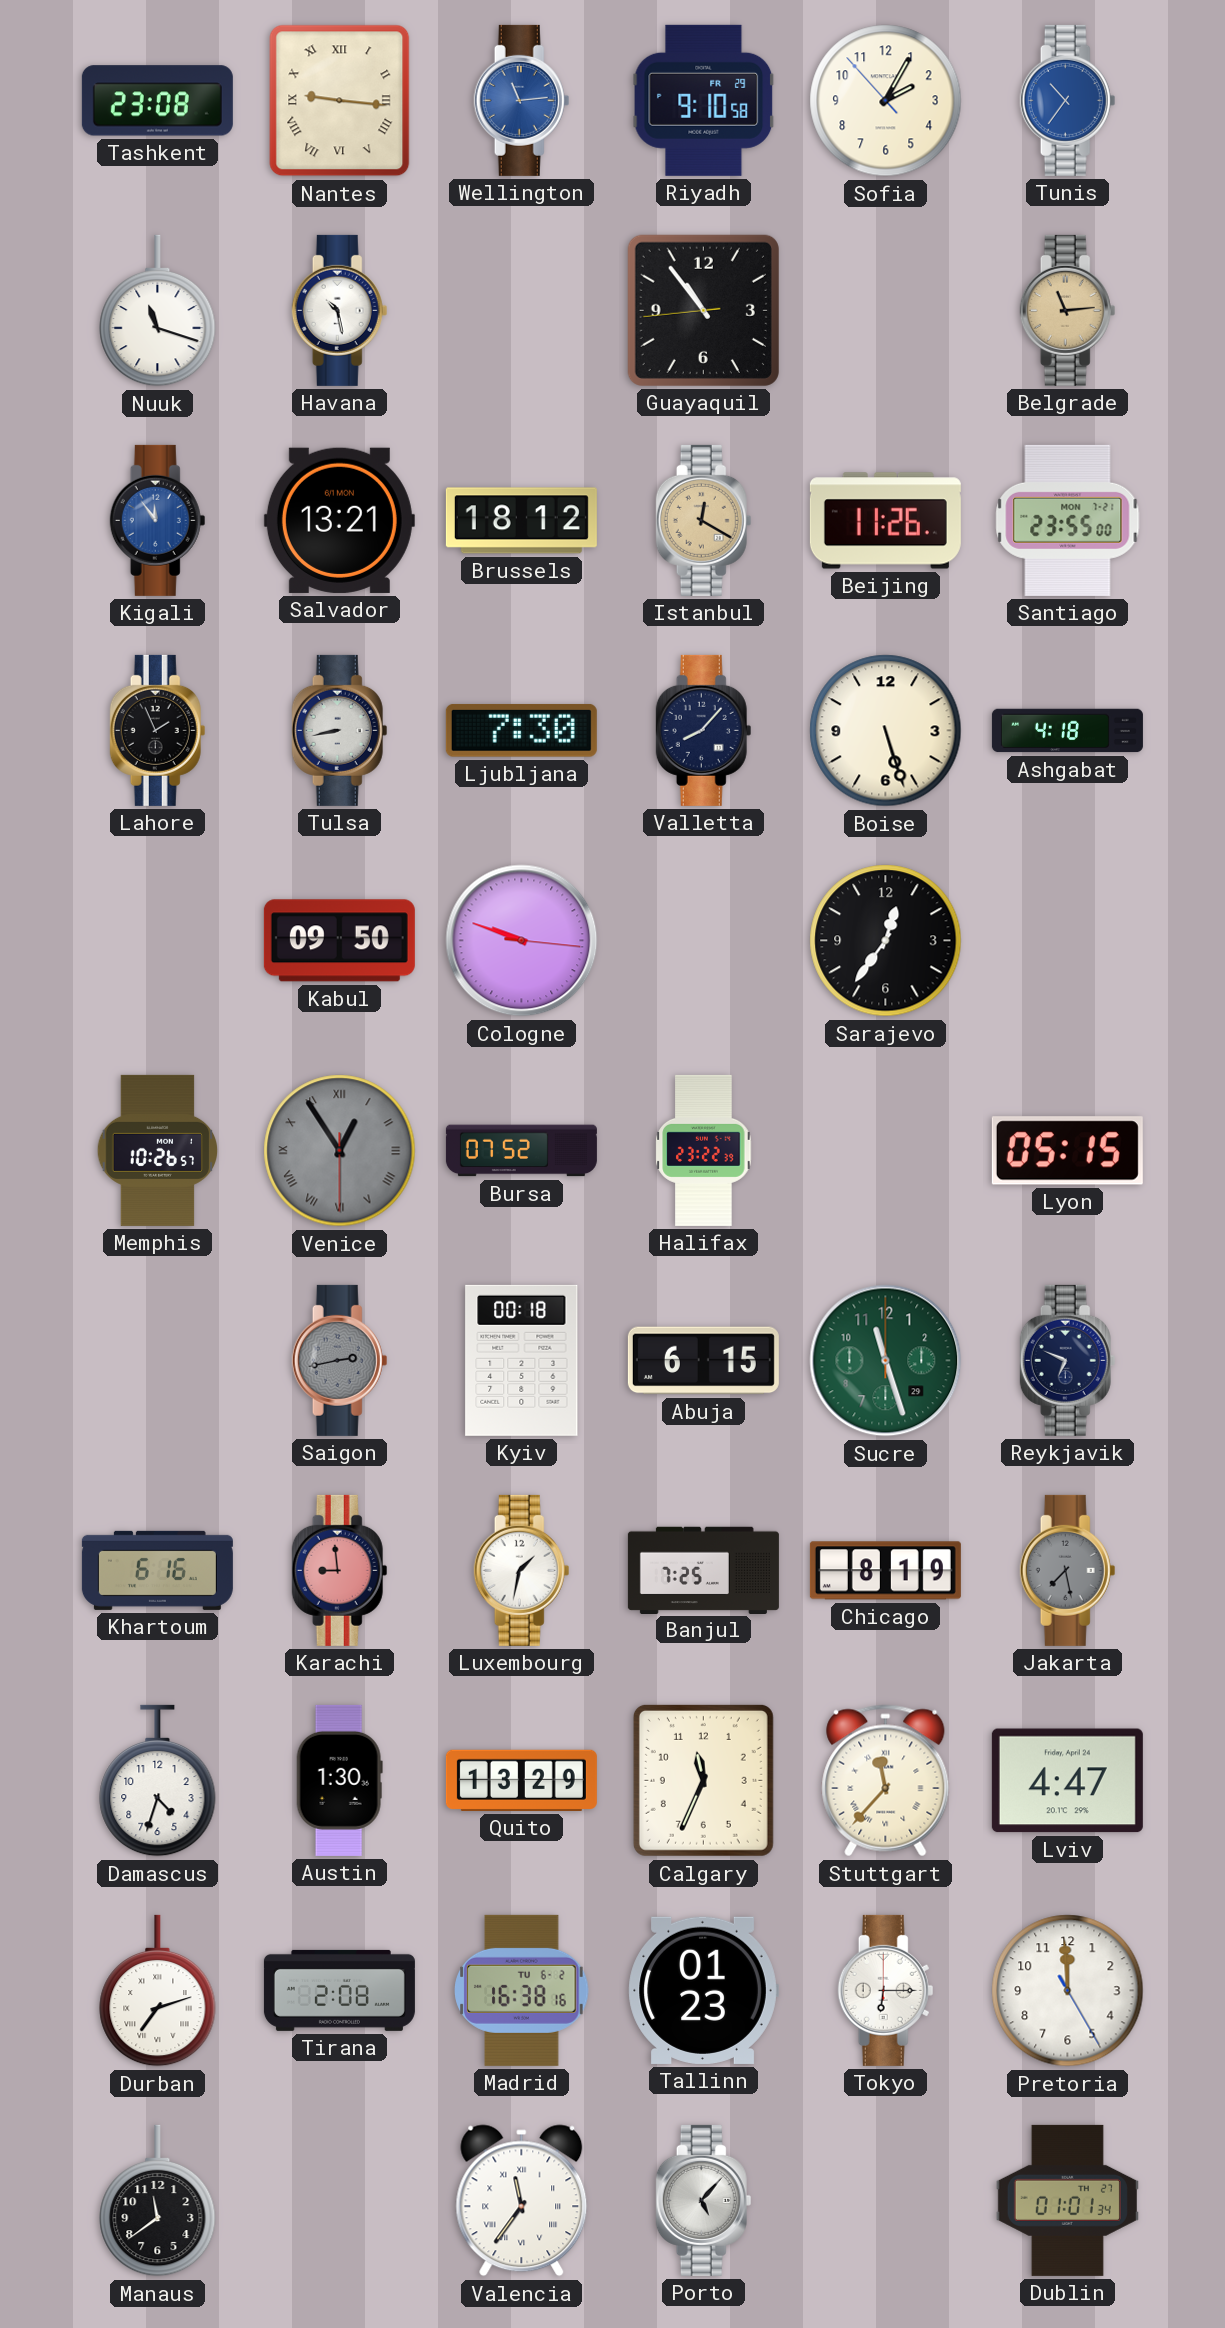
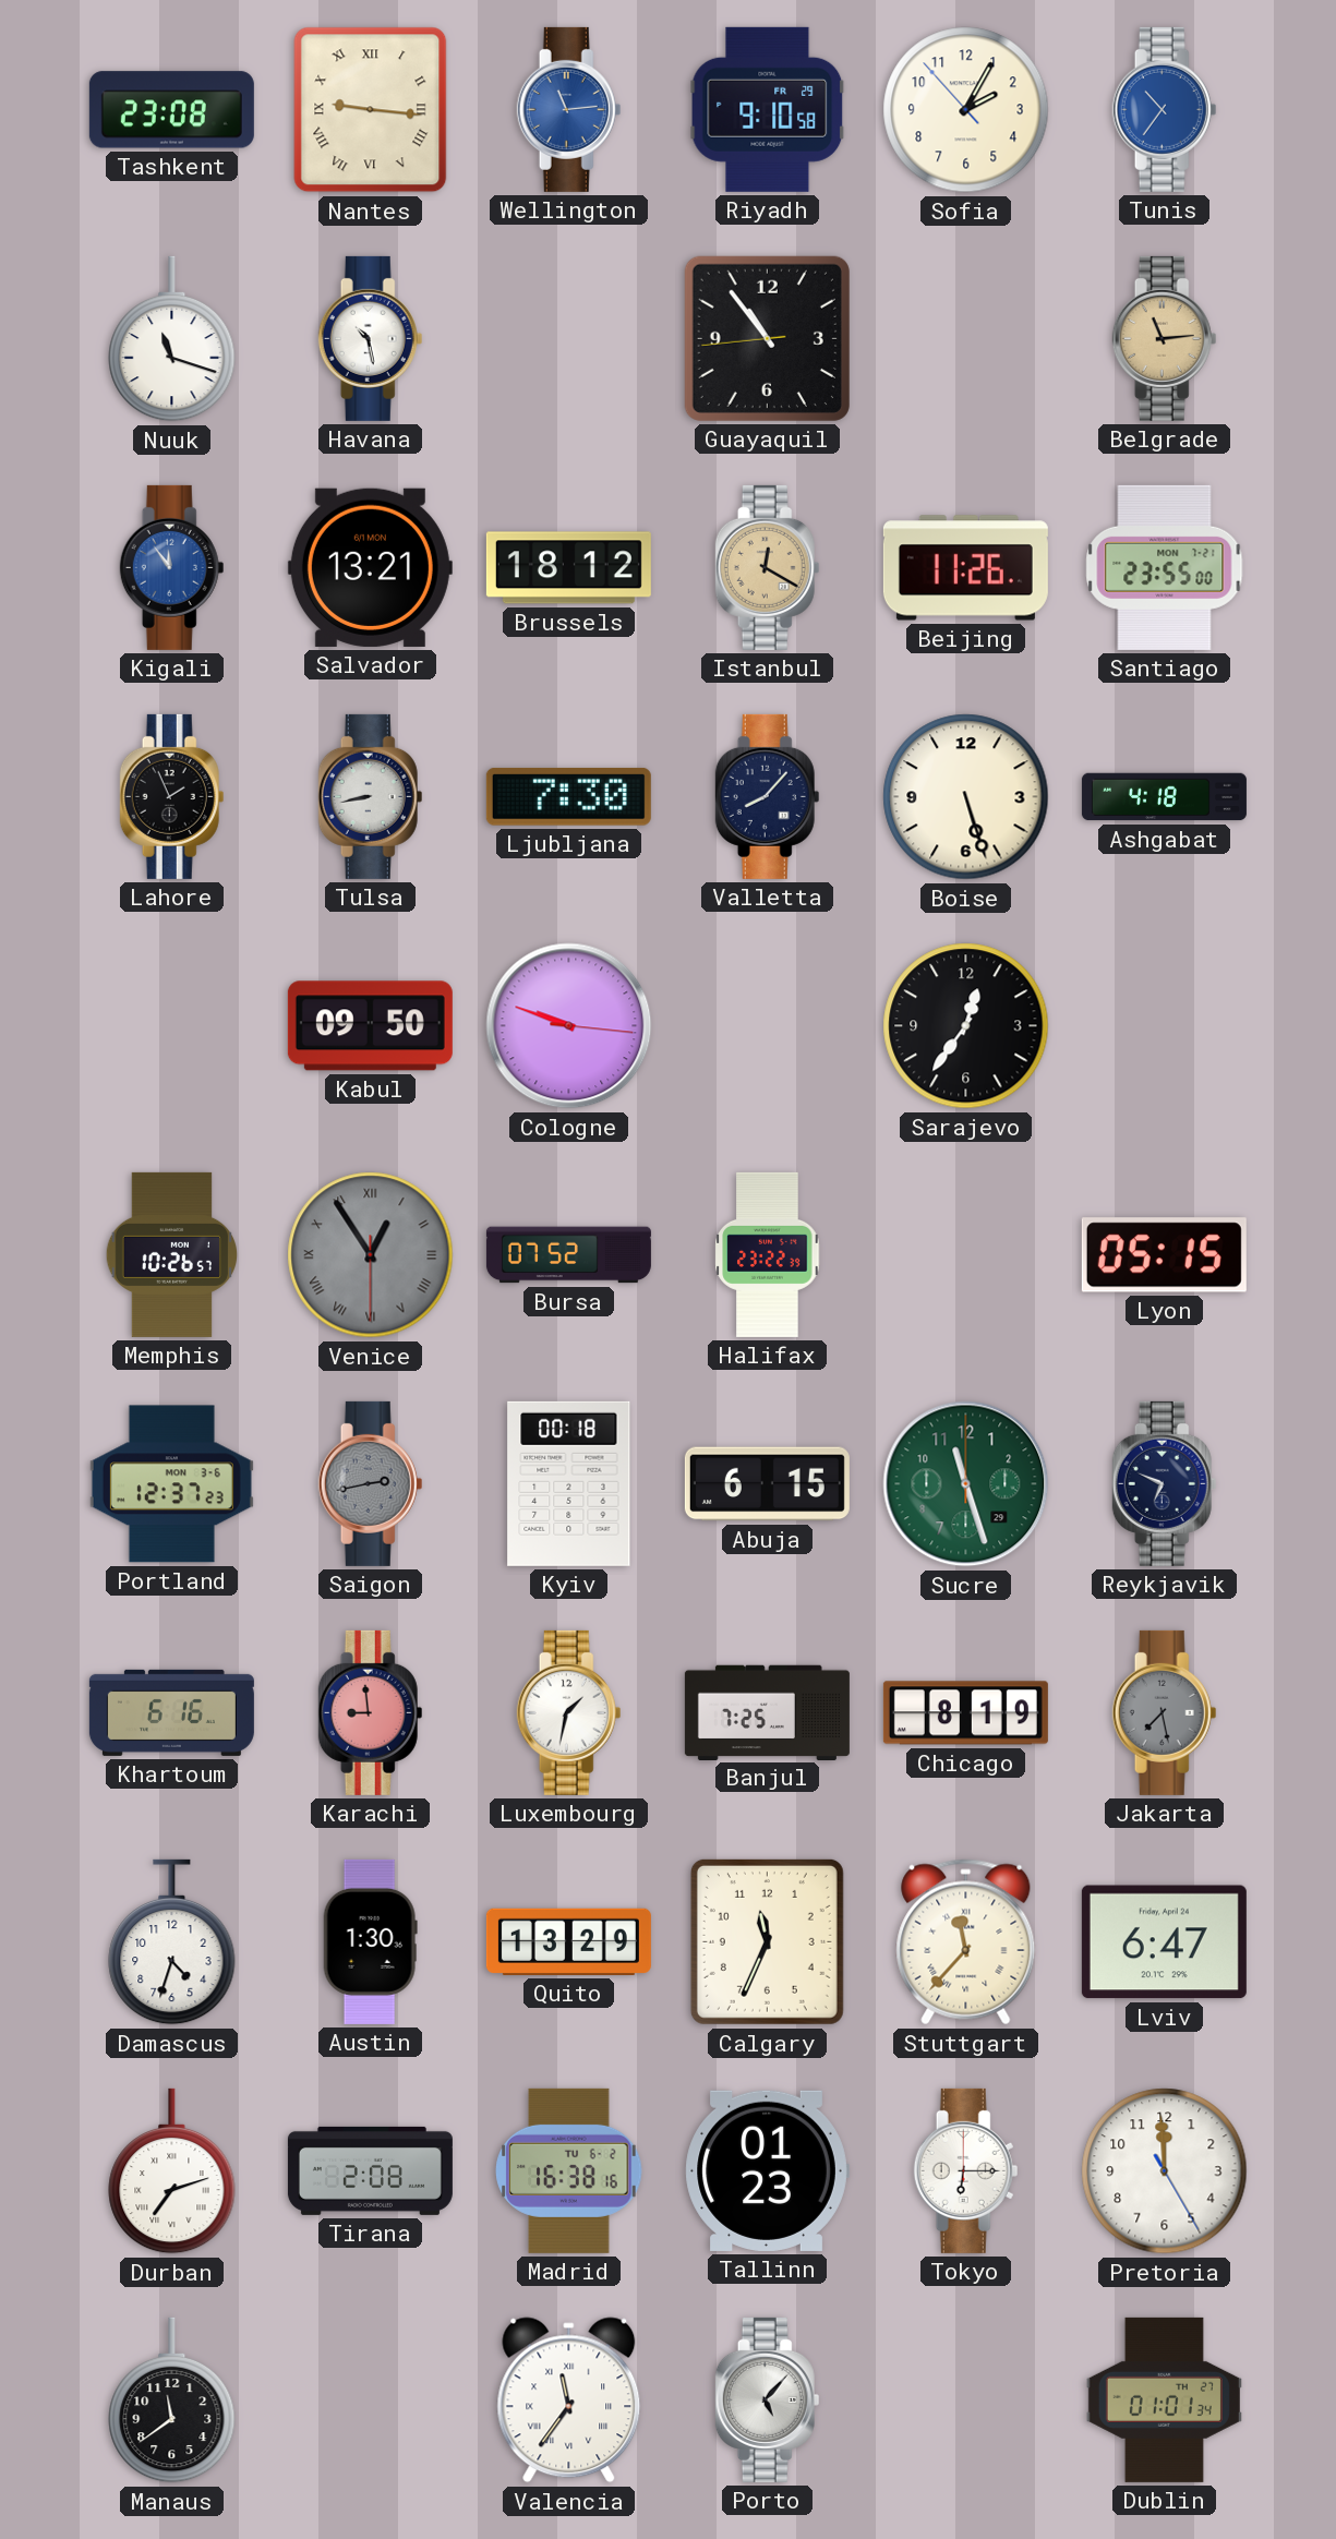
Portland: none -> 12:37 (171, 1484)
Lviv: 4:47 -> 6:47 (1164, 1942)
